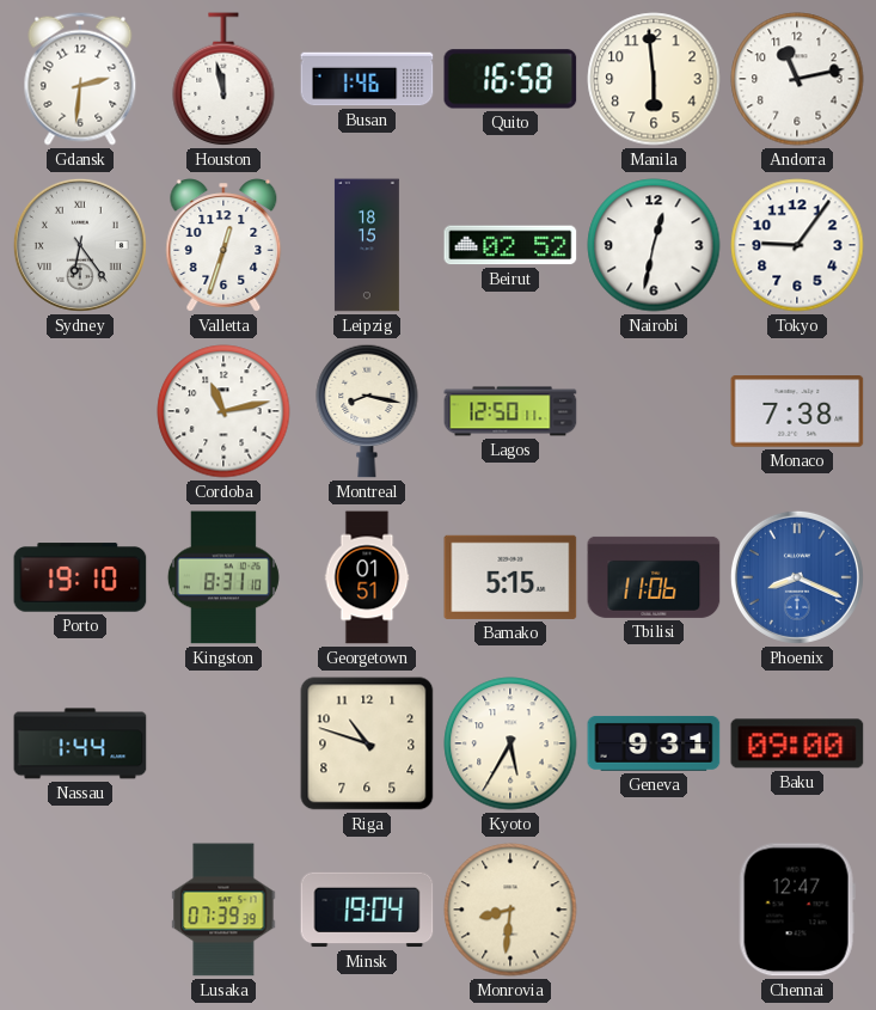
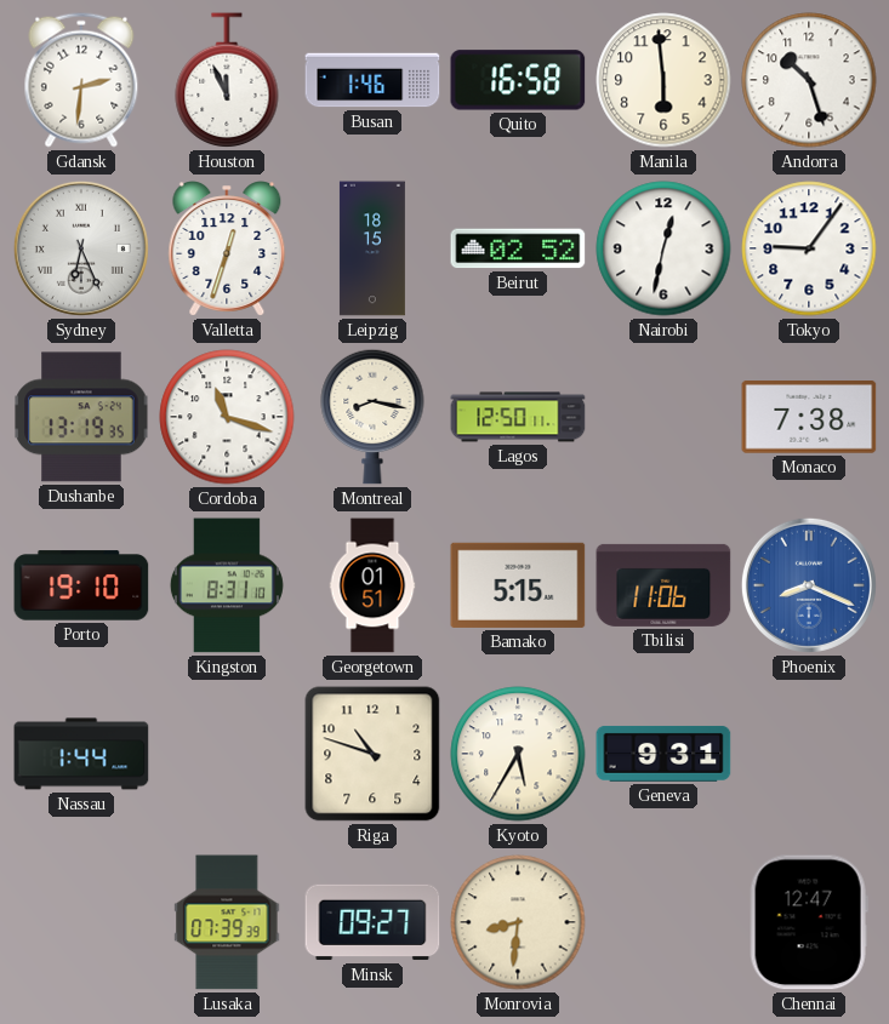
Houston: 11:58 -> 11:56 (227, 81)
Andorra: 11:13 -> 10:27 (809, 80)
Sydney: 6:24 -> 6:26 (81, 248)
Dushanbe: none -> 13:19 (81, 417)
Cordoba: 11:13 -> 11:18 (227, 417)
Baku: 09:00 -> none (797, 743)
Minsk: 19:04 -> 09:27 (372, 922)
